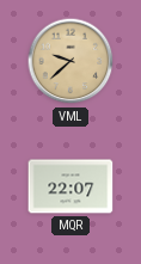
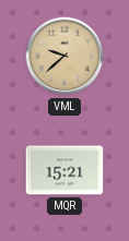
MQR: 22:07 -> 15:21 (64, 170)
